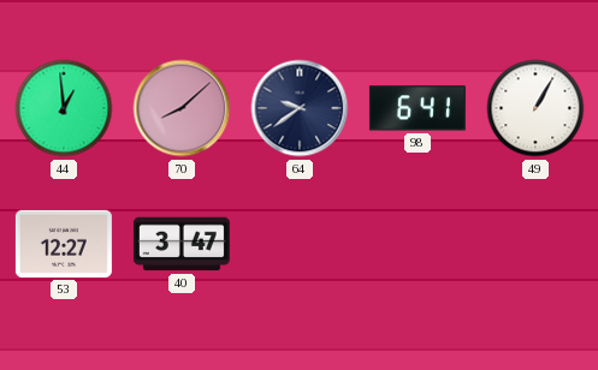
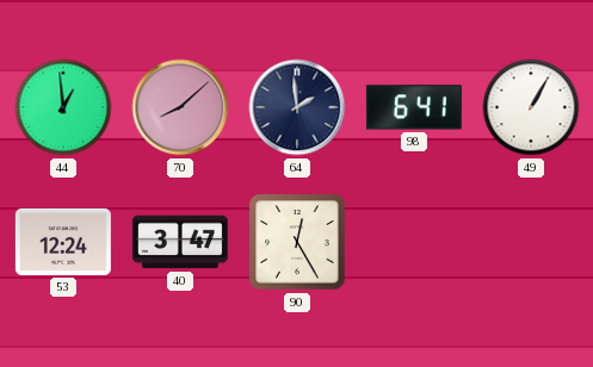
64: 9:39 -> 1:59 (297, 107)
53: 12:27 -> 12:24 (63, 242)
90: none -> 12:25 (297, 242)
